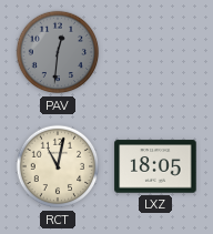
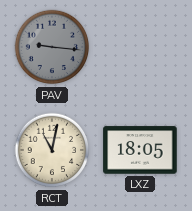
PAV: 12:31 -> 9:16 (52, 47)
